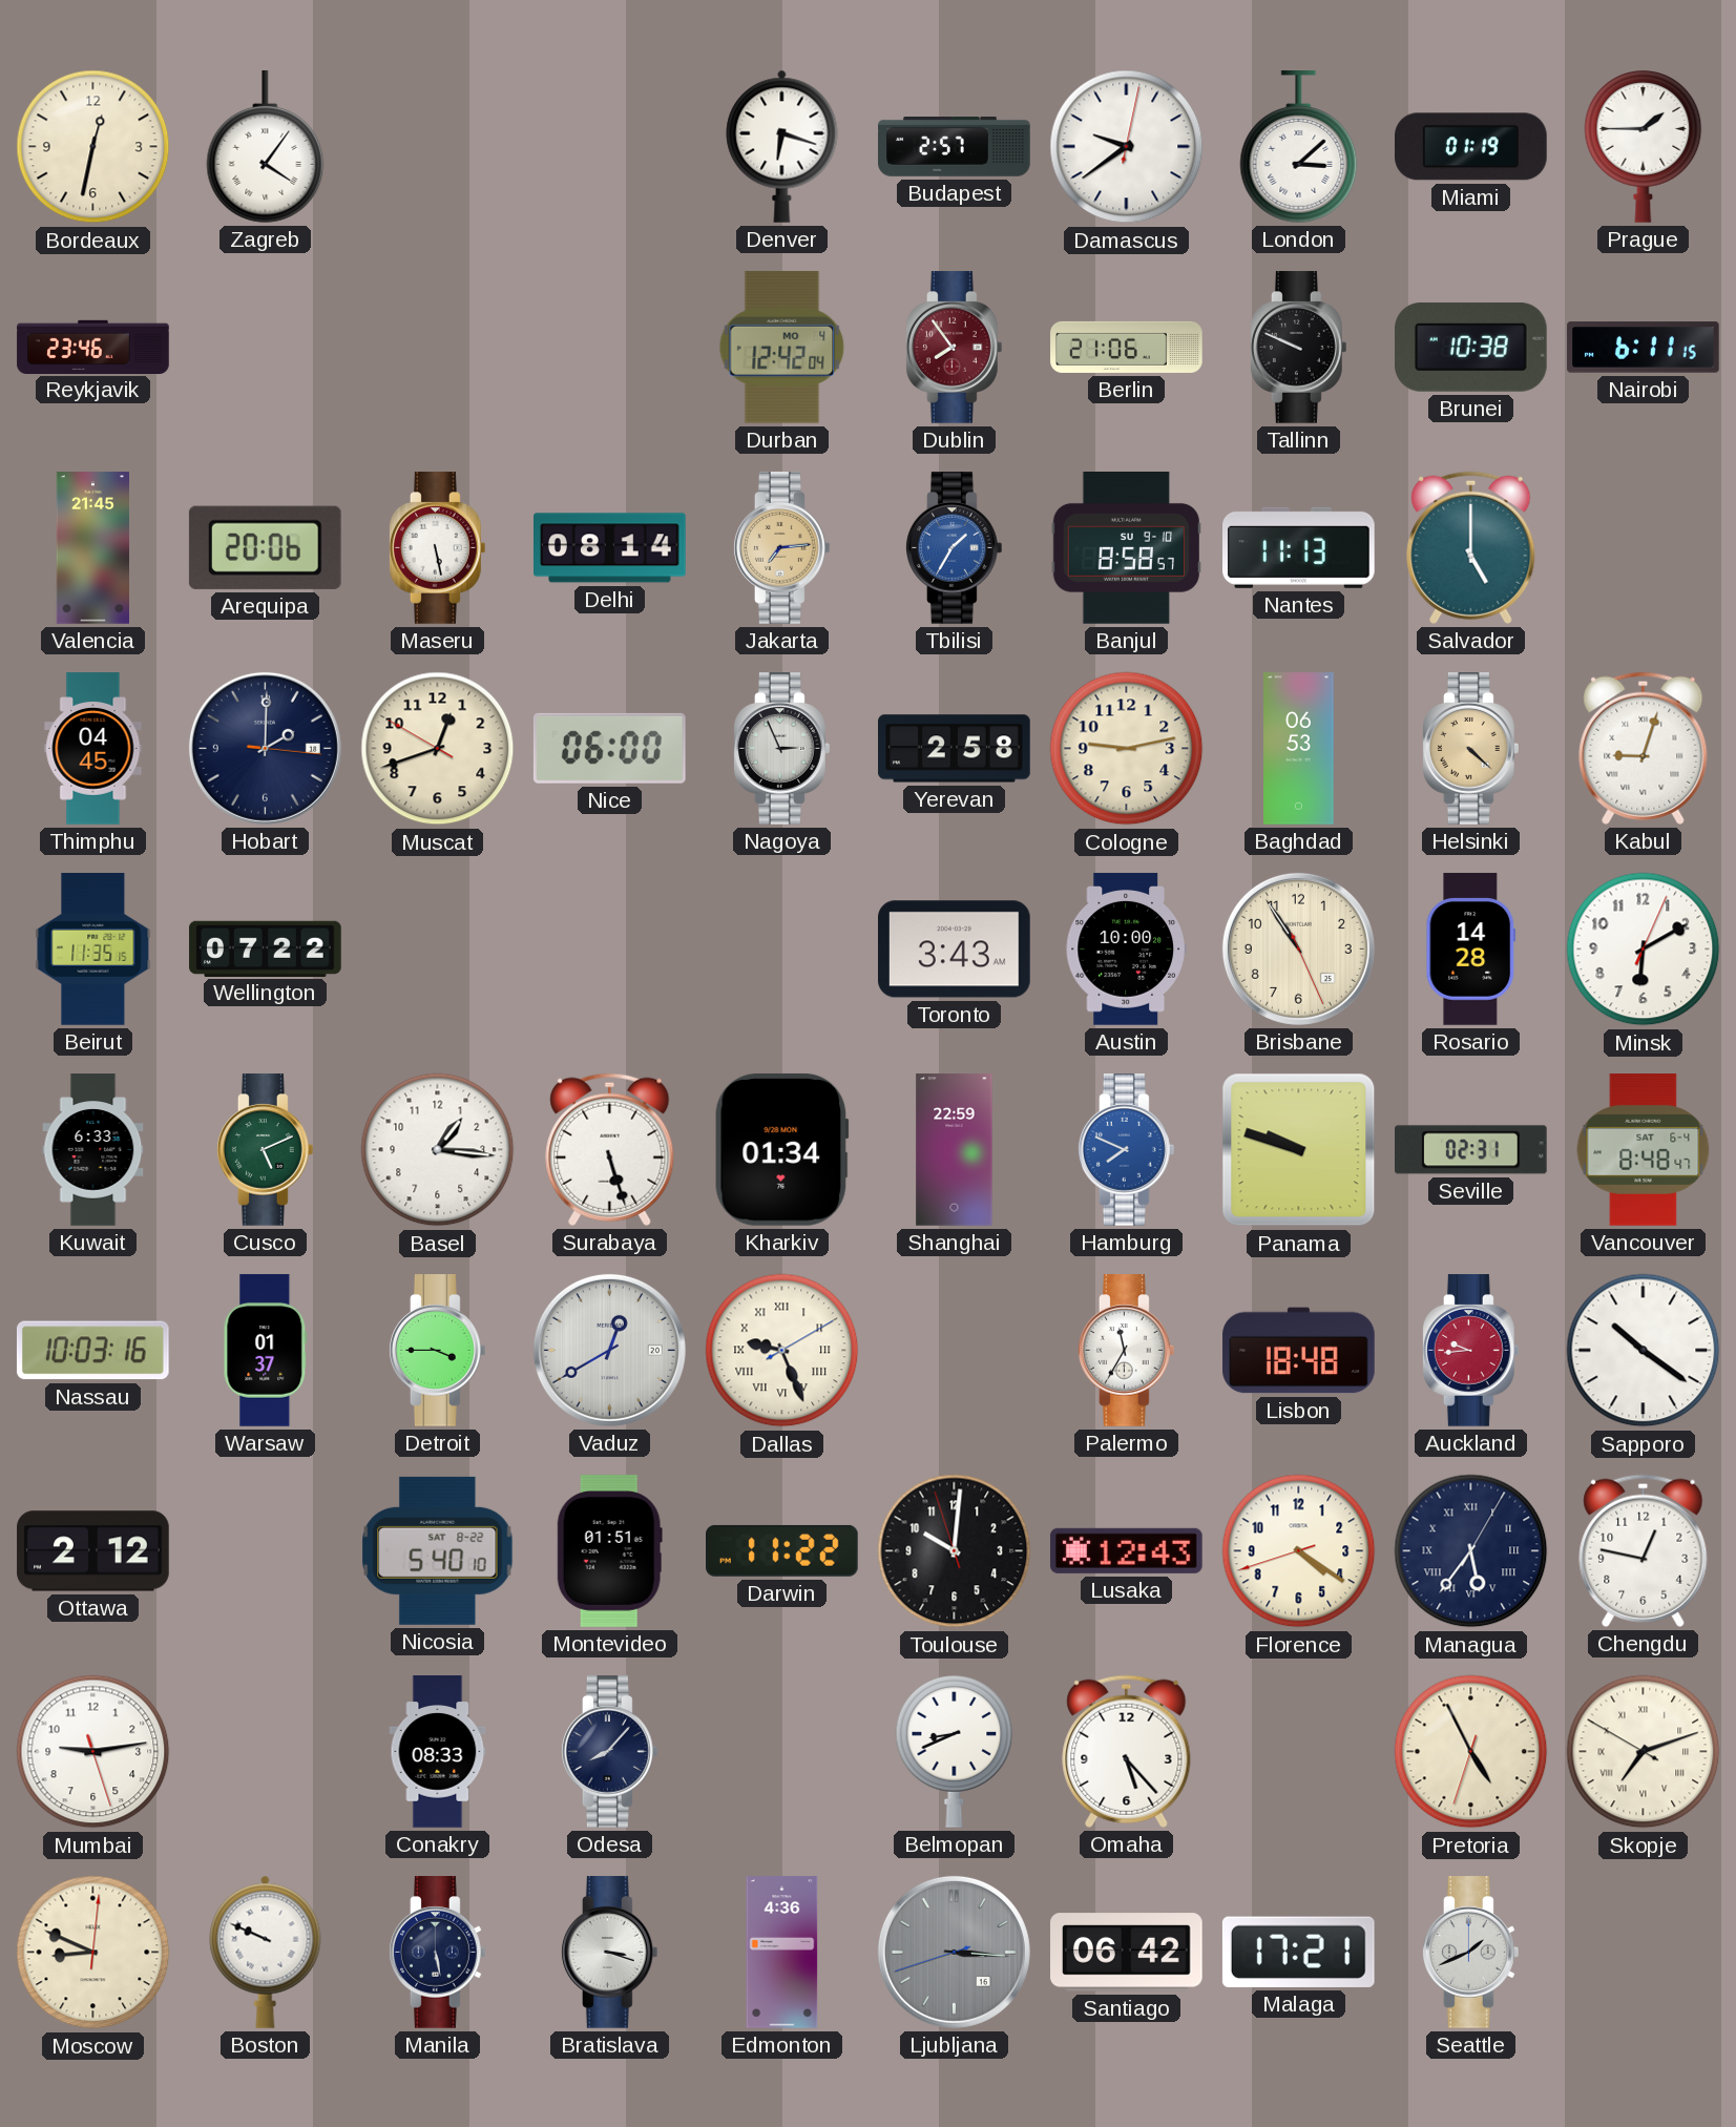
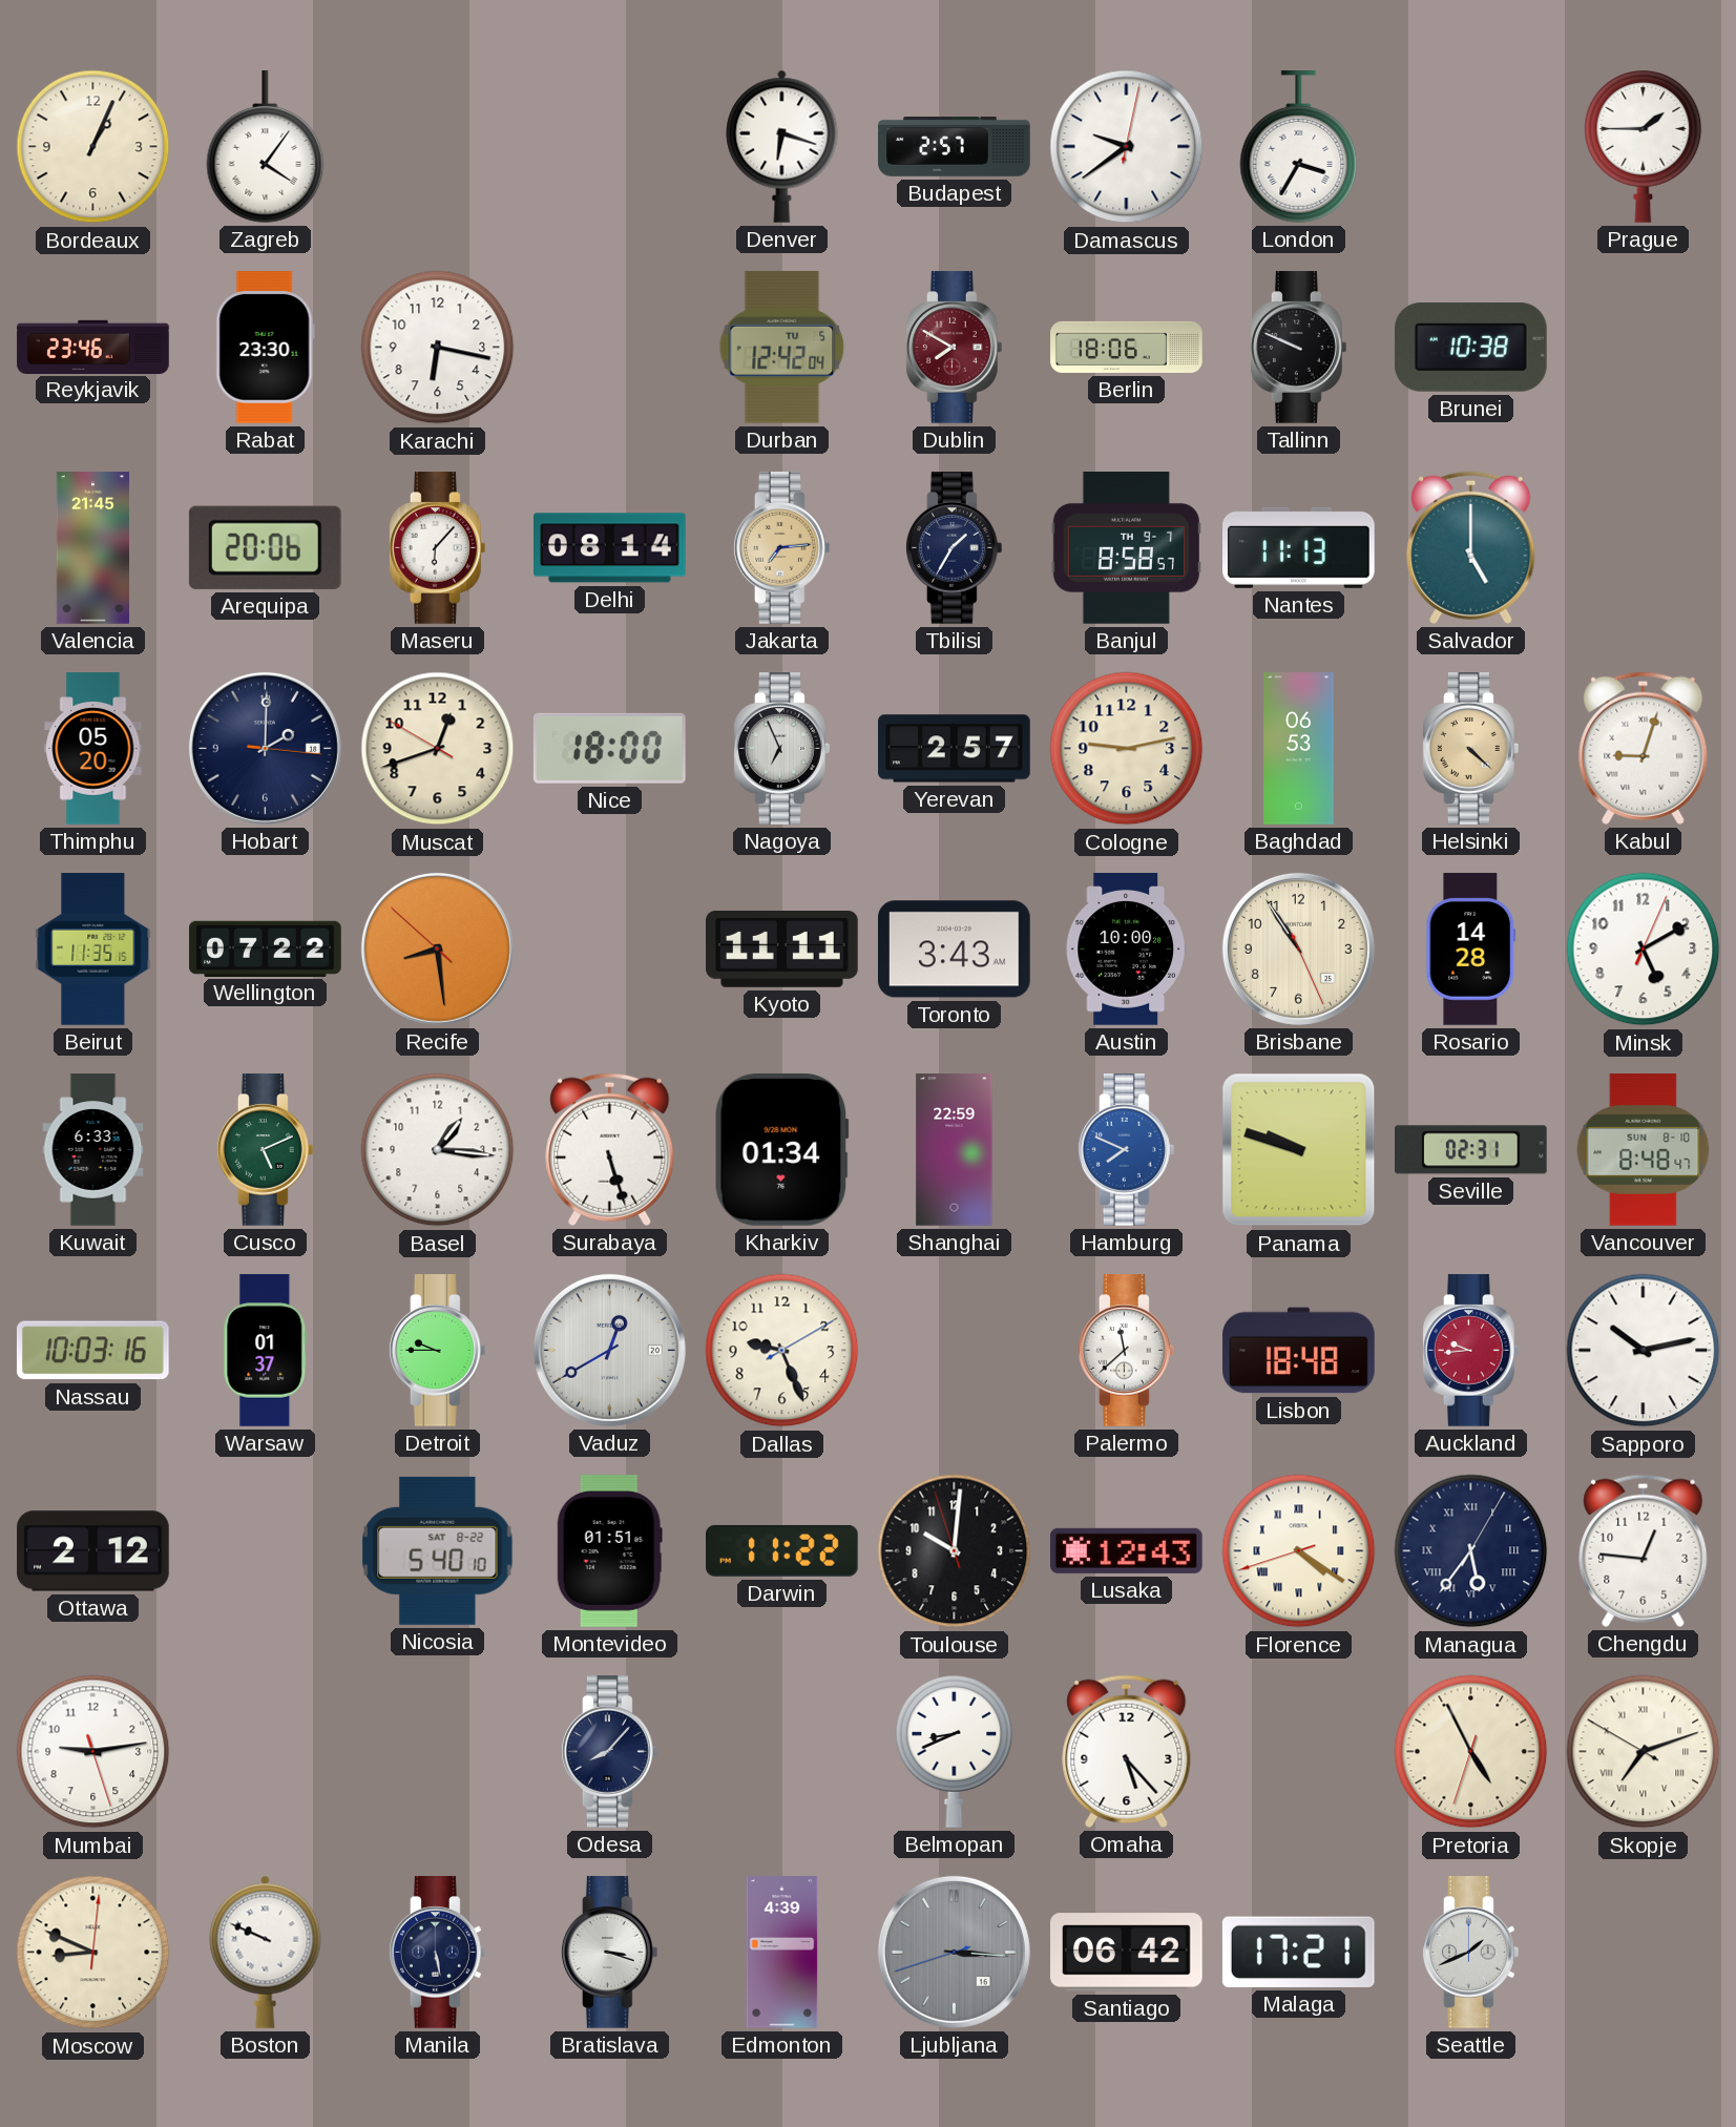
Bordeaux: 12:32 -> 1:04 (93, 147)
London: 3:08 -> 3:35 (1299, 147)
Miami: 01:19 -> none (1471, 147)
Rabat: none -> 23:30 (265, 348)
Karachi: none -> 6:17 (438, 348)
Durban date: MO 4 -> TU 5 (782, 347)
Dublin: 7:54 -> 7:50 (954, 348)
Berlin: 21:06 -> 18:06 (1127, 347)
Nairobi: 6:11 -> none (1644, 348)
Maseru: 5:28 -> 6:07 (437, 548)
Tbilisi dial: blue -> navy (954, 548)
Banjul date: SU 9-10 -> TH 9-7 (1126, 548)
Thimphu: 04:45 -> 05:20 (93, 749)
Nice: 06:00 -> 18:00 (609, 748)
Nagoya: 2:56 -> 6:56 (781, 749)
Yerevan: 2:58 -> 2:57 (955, 749)
Recife: none -> 8:28 (437, 948)
Kyoto: none -> 11:11 (782, 950)
Minsk: 6:10 -> 5:10 (1644, 950)
Vancouver date: SAT 6-4 -> SUN 8-10 (1644, 1150)
Detroit: 3:45 -> 9:45 (437, 1351)
Dallas numerals: Roman -> Arabic (782, 1351)
Palermo: 11:35 -> 11:38 (1126, 1351)
Sapporo: 10:21 -> 10:13 (1644, 1351)
Florence numerals: Arabic -> Roman (1299, 1551)
Chengdu: 12:47 -> 12:46 (1644, 1550)
Conakry: 08:33 -> none (438, 1752)
Edmonton: 4:36 -> 4:39 (782, 1953)
